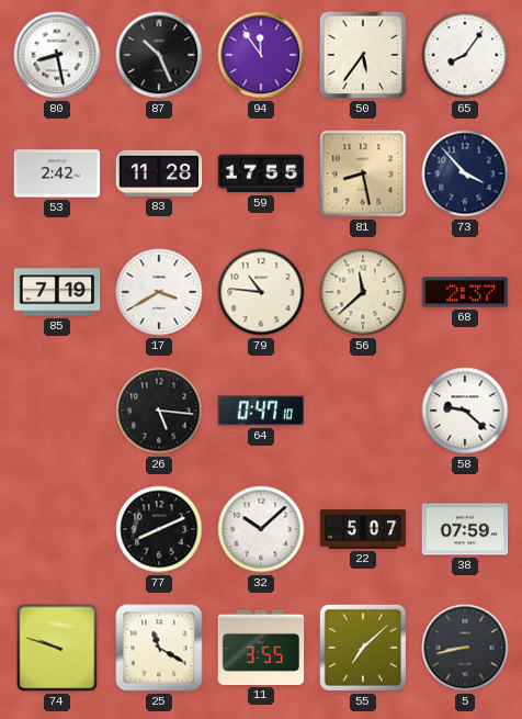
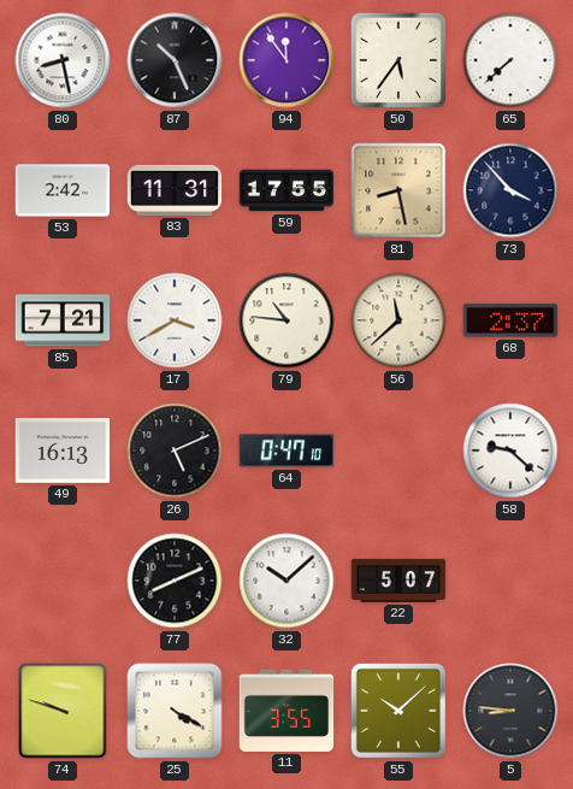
65: 8:06 -> 7:38 (510, 60)
83: 11:28 -> 11:31 (175, 190)
85: 7:19 -> 7:21 (63, 320)
49: none -> 16:13 (63, 451)
26: 5:16 -> 5:11 (175, 451)
38: 07:59 -> none (465, 529)
25: 11:20 -> 4:20 (175, 711)
55: 7:08 -> 10:08 (398, 711)
5: 8:43 -> 8:46 (510, 711)
